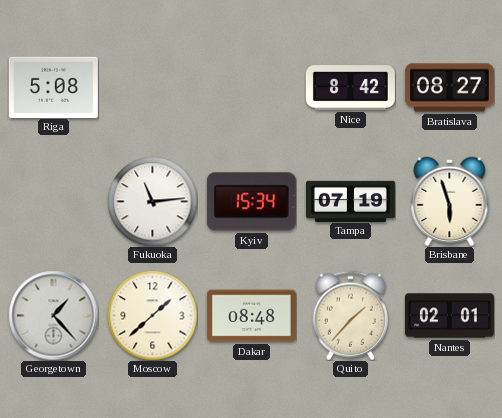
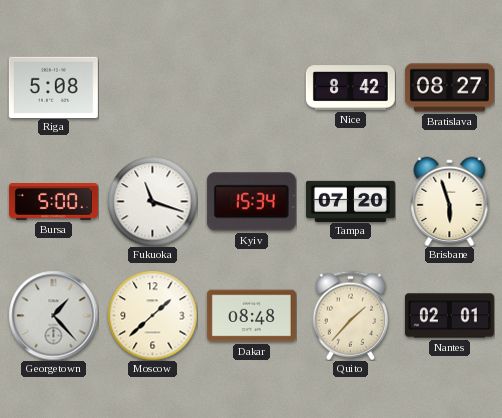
Bursa: none -> 5:00 (53, 202)
Fukuoka: 11:14 -> 11:18 (152, 201)
Tampa: 07:19 -> 07:20 (350, 201)
